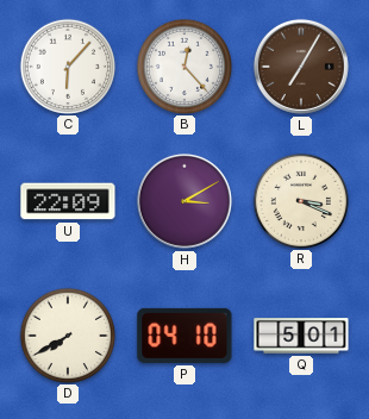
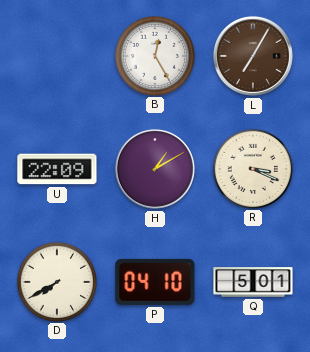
C: 6:07 -> none (67, 65)
B: 12:23 -> 12:25 (154, 55)
H: 3:10 -> 1:10 (155, 169)
